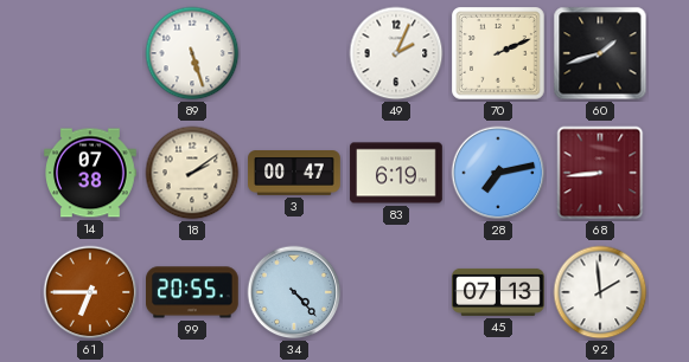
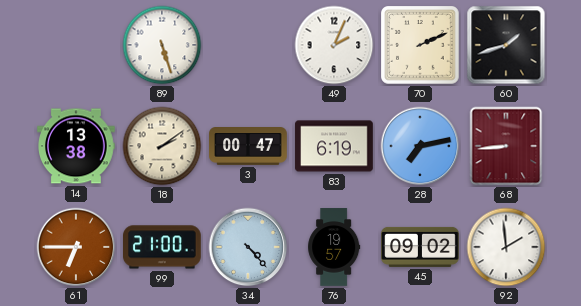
14: 07:38 -> 13:38 (76, 146)
99: 20:55 -> 21:00 (163, 247)
76: none -> 19:57 (334, 247)
45: 07:13 -> 09:02 (420, 247)
